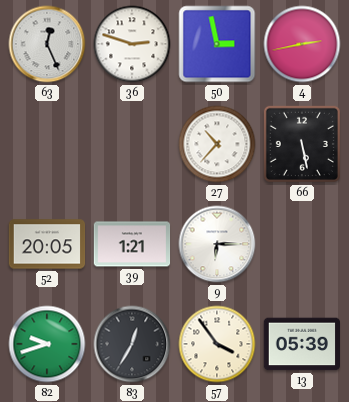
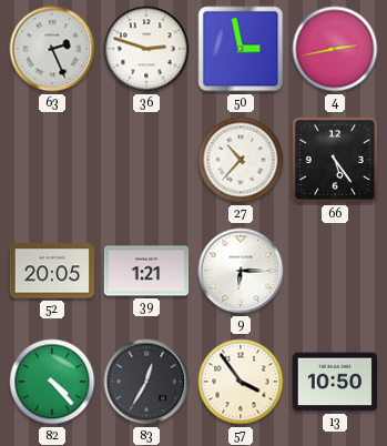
63: 12:26 -> 2:26 (52, 49)
66: 5:28 -> 5:24 (335, 160)
82: 9:42 -> 4:23 (52, 382)
13: 05:39 -> 10:50 (335, 382)
